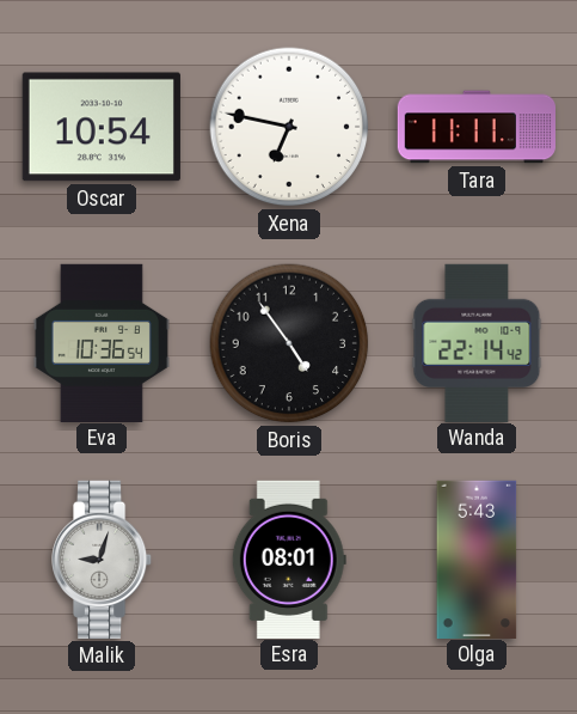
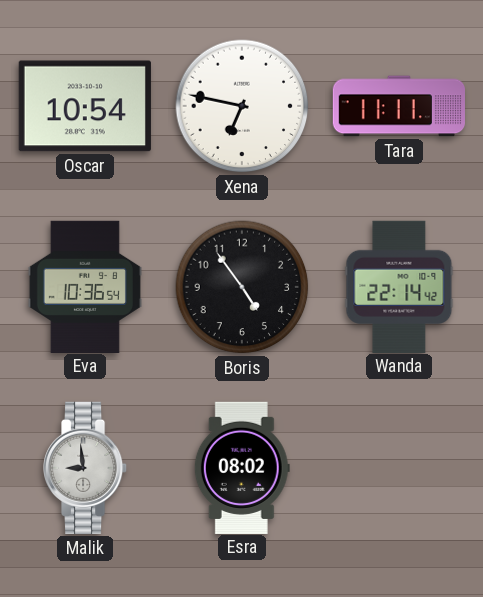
Malik: 9:03 -> 8:59 (86, 468)
Esra: 08:01 -> 08:02 (242, 467)
Olga: 5:43 -> none (477, 559)
